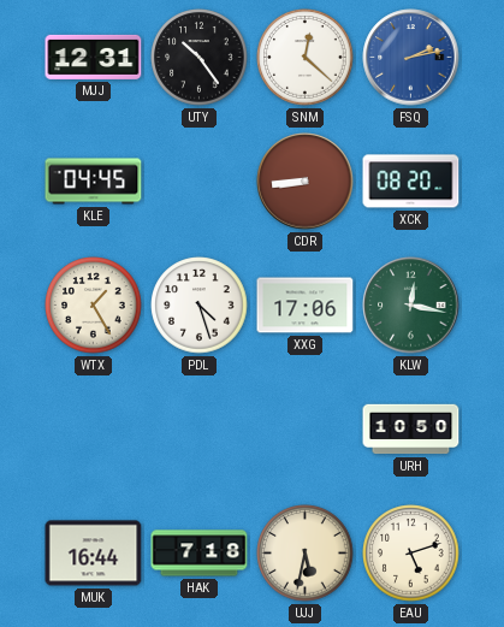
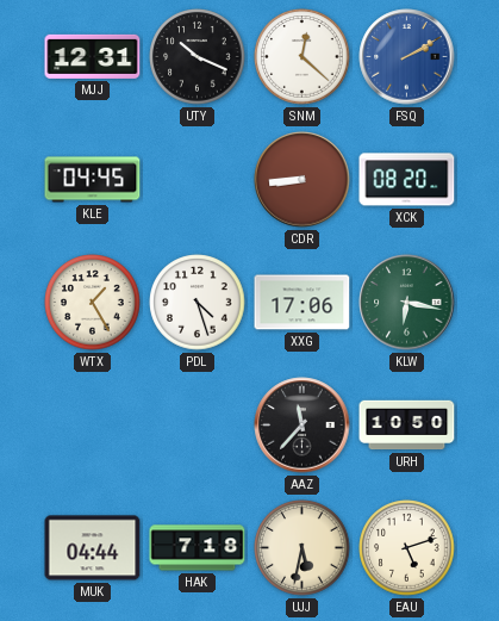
UTY: 10:24 -> 10:19 (198, 57)
FSQ: 2:13 -> 2:10 (407, 57)
KLW: 12:17 -> 6:17 (407, 303)
AAZ: none -> 11:37 (302, 426)
MUK: 16:44 -> 04:44 (93, 548)
